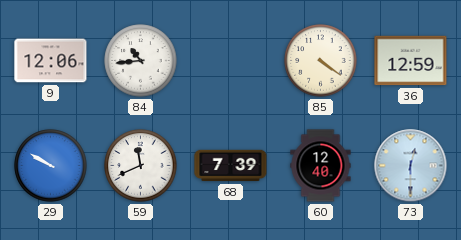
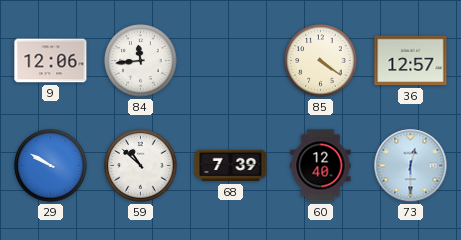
84: 10:44 -> 11:44 (141, 61)
36: 12:59 -> 12:57 (411, 61)
59: 11:41 -> 10:52 (141, 166)
